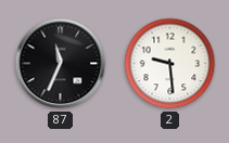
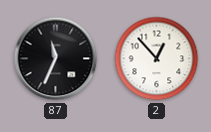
2: 9:29 -> 12:53 (157, 59)
